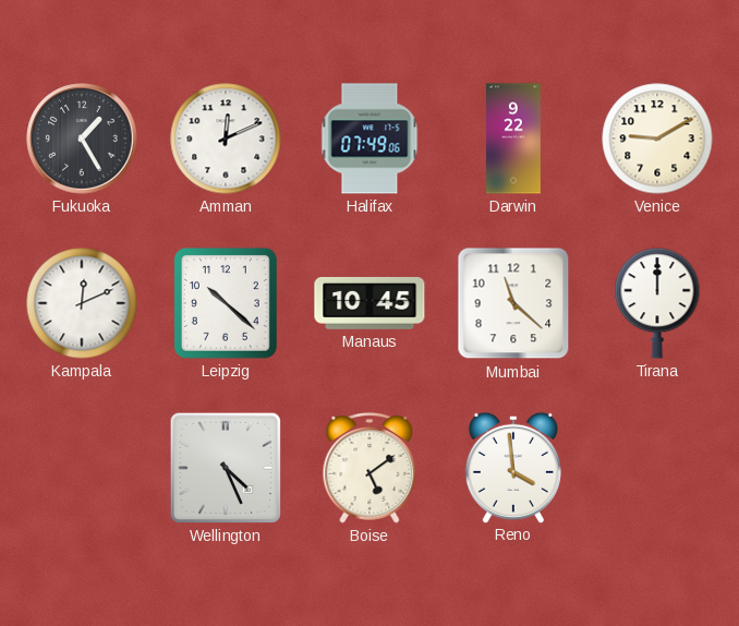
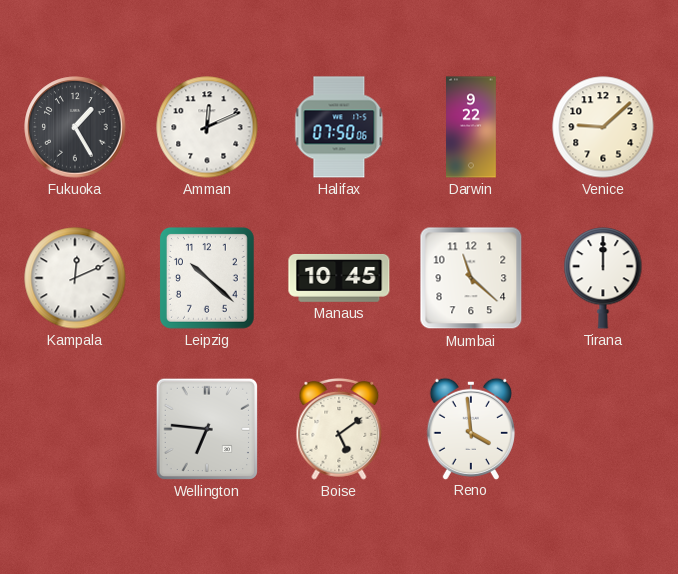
Halifax: 07:49 -> 07:50 (339, 127)
Venice: 9:10 -> 9:08 (603, 127)
Wellington: 4:26 -> 6:46 (207, 429)
